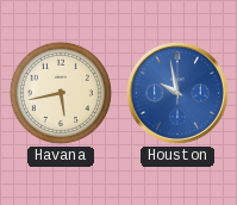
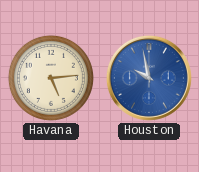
Havana: 5:43 -> 5:14 (51, 78)
